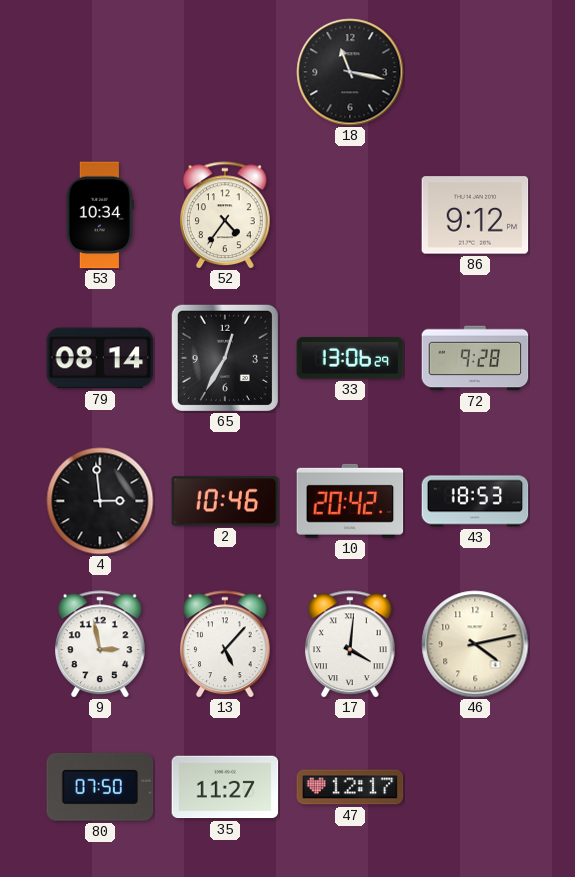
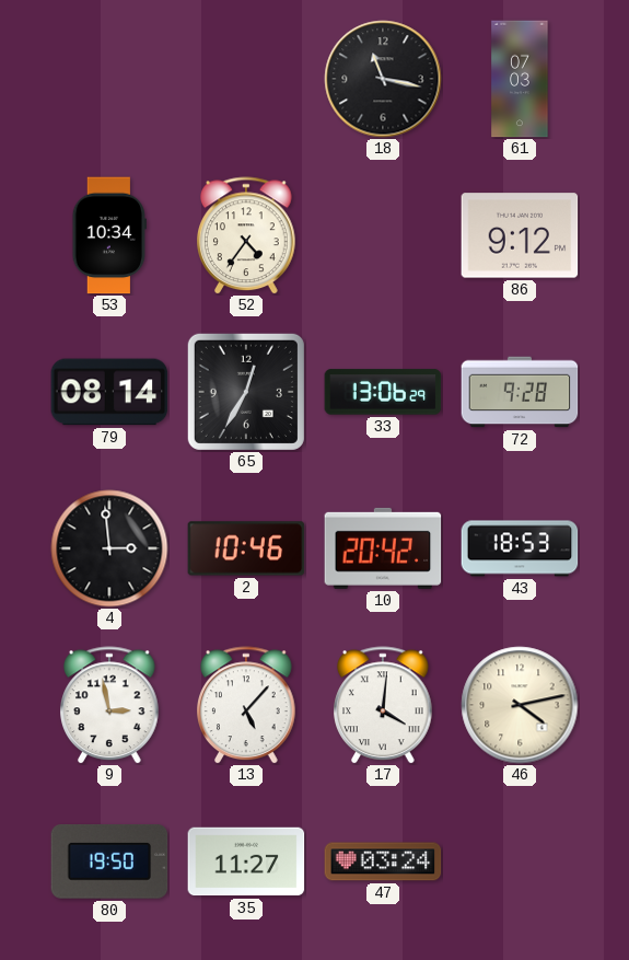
61: none -> 07:03 (520, 79)
80: 07:50 -> 19:50 (109, 863)
47: 12:17 -> 03:24 (383, 861)
